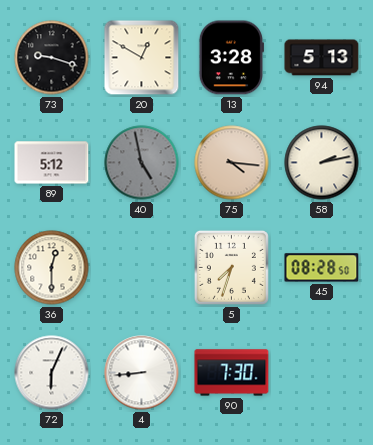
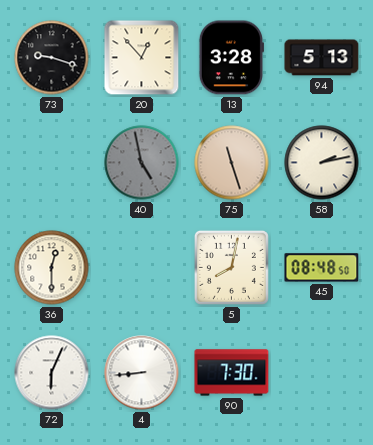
20: 12:50 -> 12:53 (142, 58)
89: 5:12 -> none (52, 163)
75: 4:16 -> 11:27 (232, 163)
5: 7:33 -> 8:02 (231, 267)
45: 08:28 -> 08:48 (322, 268)
